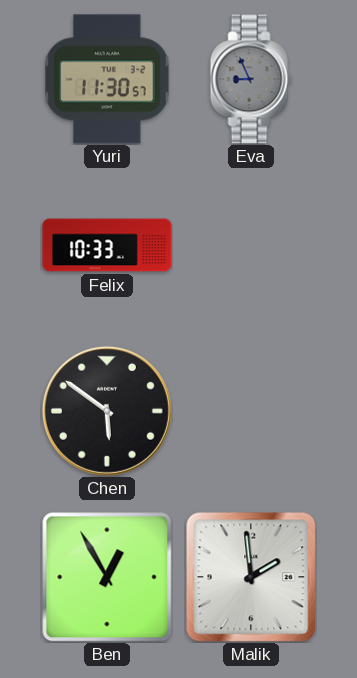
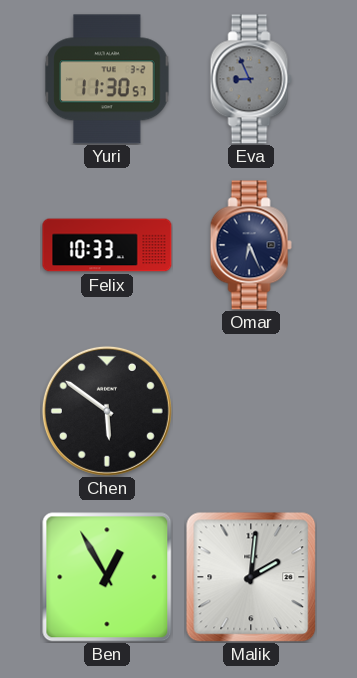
Omar: none -> 6:26 (251, 245)
Malik: 1:59 -> 2:01 (251, 577)
